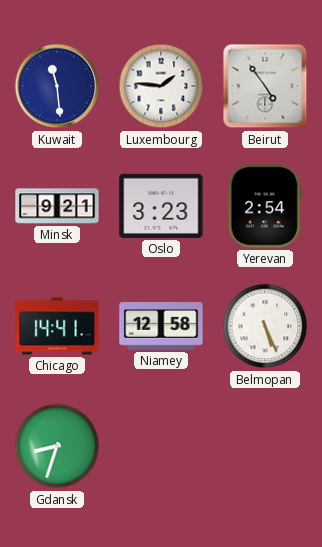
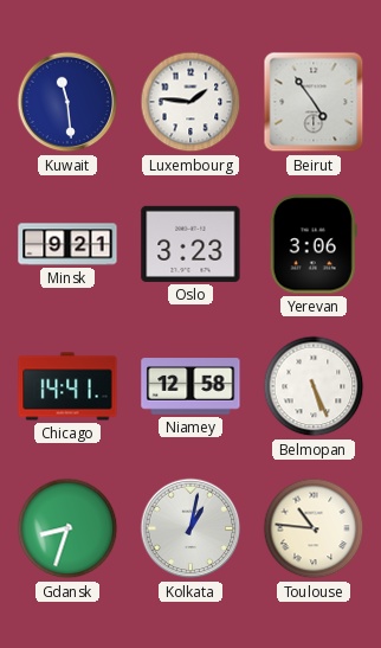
Yerevan: 2:54 -> 3:06 (314, 244)
Kolkata: none -> 1:02 (190, 528)
Toulouse: none -> 10:46 (314, 528)
